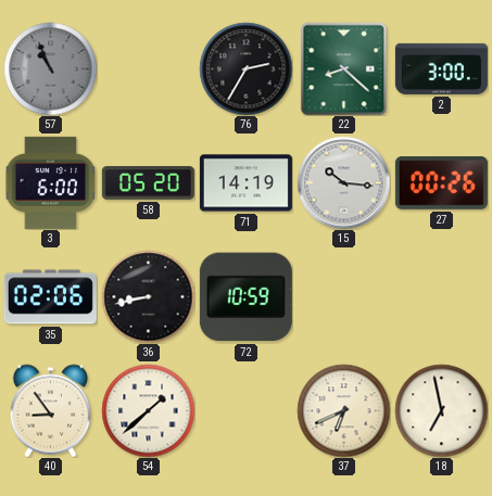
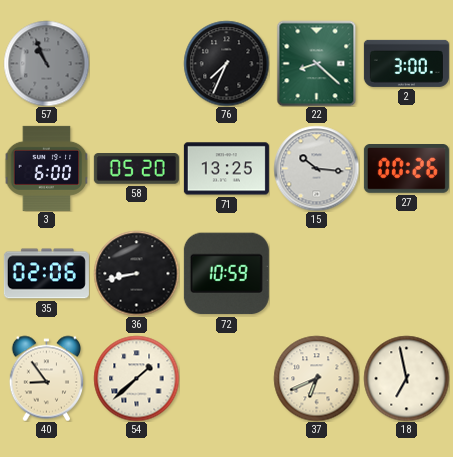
76: 2:35 -> 7:34 (226, 63)
71: 14:19 -> 13:25 (226, 169)
